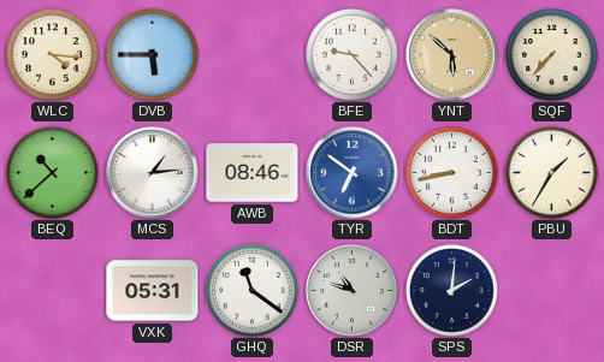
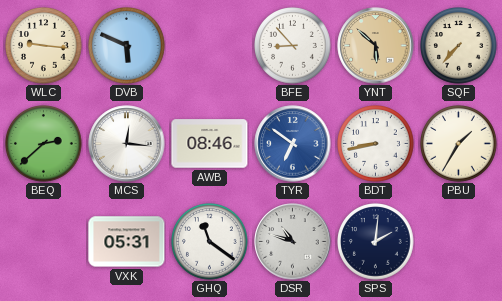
WLC: 4:16 -> 9:16 (44, 46)
DVB: 5:45 -> 5:49 (127, 46)
BFE: 9:23 -> 8:53 (293, 46)
BEQ: 10:38 -> 2:38 (44, 144)
MCS: 1:14 -> 12:16 (127, 144)
